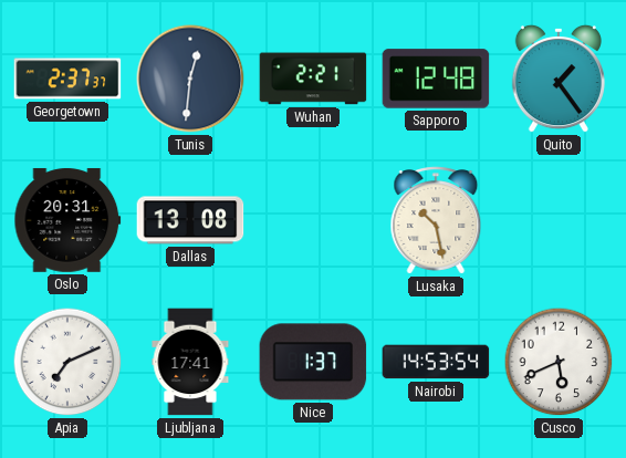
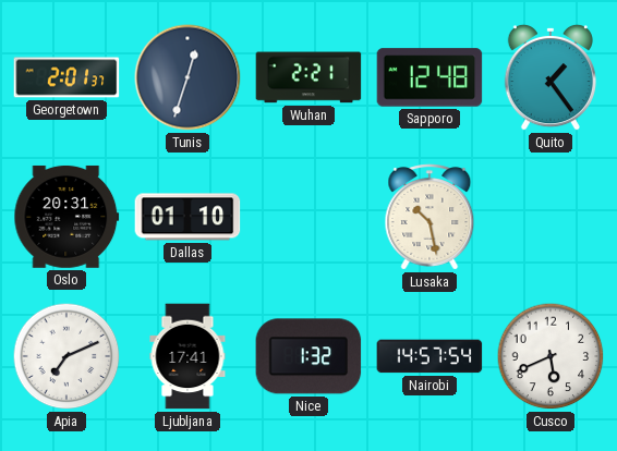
Georgetown: 2:37 -> 2:01 (66, 77)
Tunis: 12:31 -> 12:33 (187, 77)
Dallas: 13:08 -> 01:10 (187, 217)
Nice: 1:37 -> 1:32 (308, 356)
Nairobi: 14:53 -> 14:57 (430, 356)
